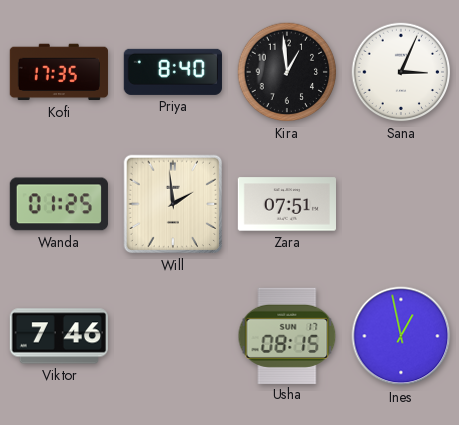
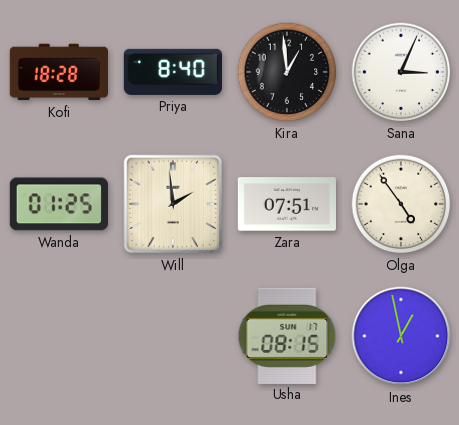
Kofi: 17:35 -> 18:28 (59, 72)
Olga: none -> 4:54 (401, 204)
Viktor: 7:46 -> none (59, 336)
